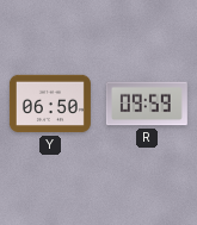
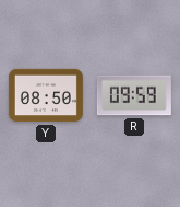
Y: 06:50 -> 08:50 (46, 95)
